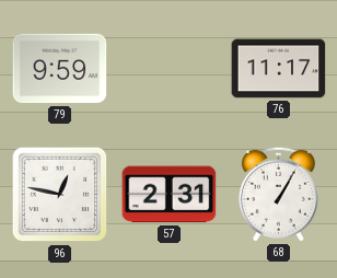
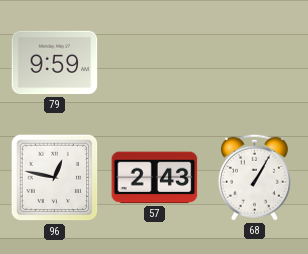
76: 11:17 -> none (279, 69)
57: 2:31 -> 2:43 (155, 178)
